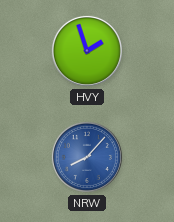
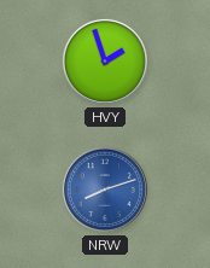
NRW: 8:07 -> 8:12 (105, 190)
